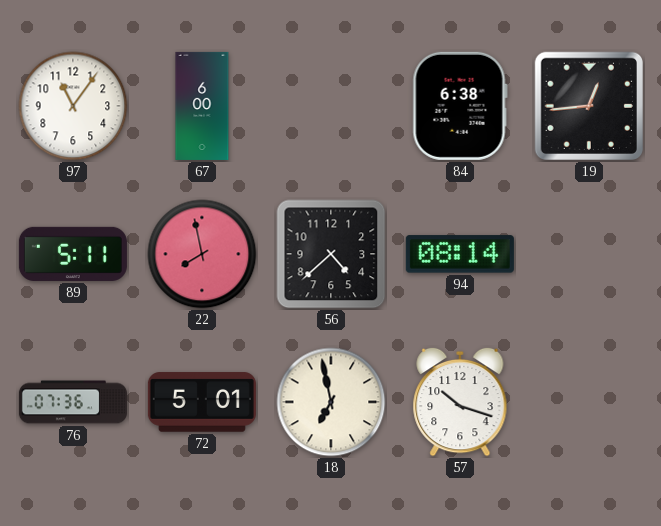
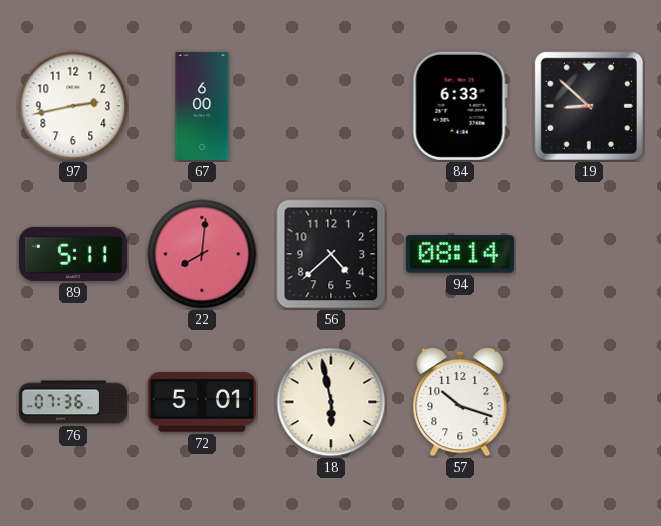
97: 11:06 -> 2:43 (73, 106)
84: 6:38 -> 6:33 (460, 106)
19: 12:44 -> 8:52 (589, 106)
22: 7:58 -> 8:01 (202, 254)
18: 6:58 -> 5:58 (331, 402)
